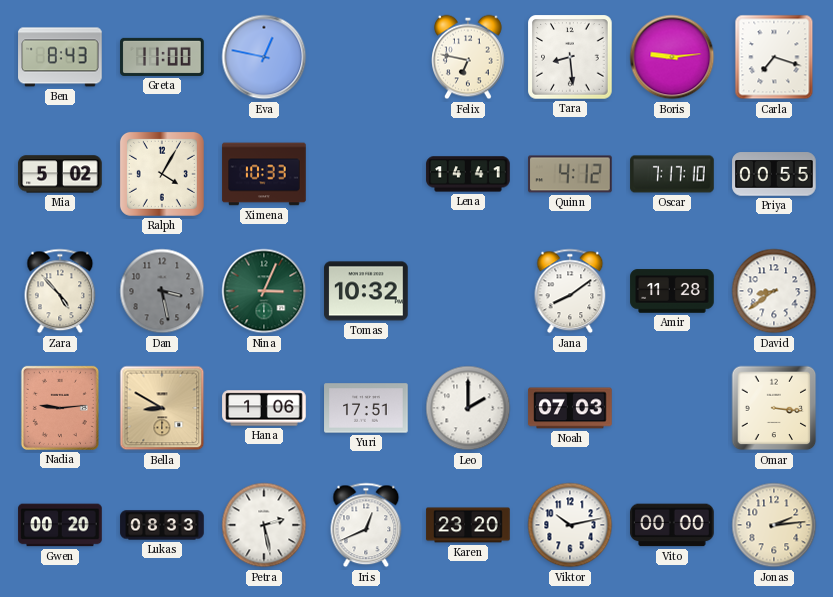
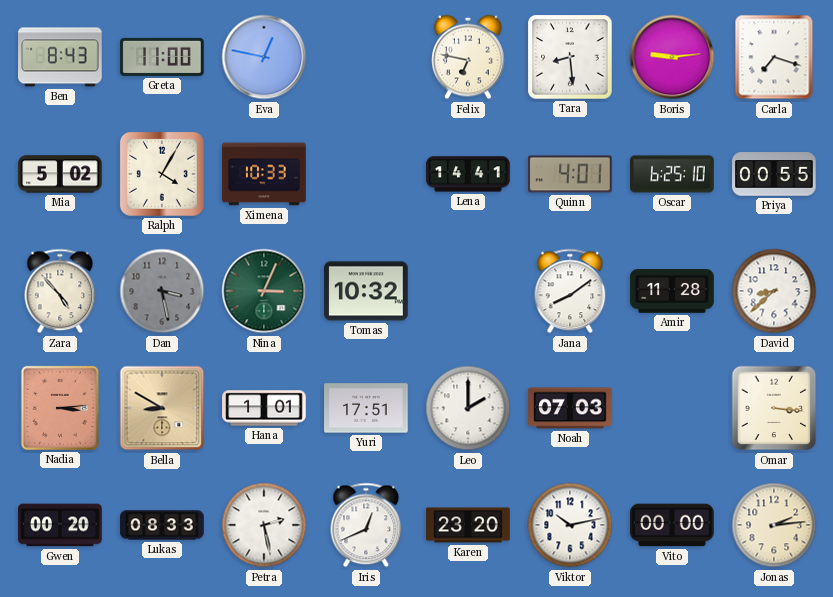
Quinn: 4:12 -> 4:01 (570, 174)
Oscar: 7:17 -> 6:25 (672, 174)
David: 8:39 -> 8:38 (774, 291)
Nadia: 9:14 -> 3:14 (60, 408)
Hana: 1:06 -> 1:01 (264, 408)
